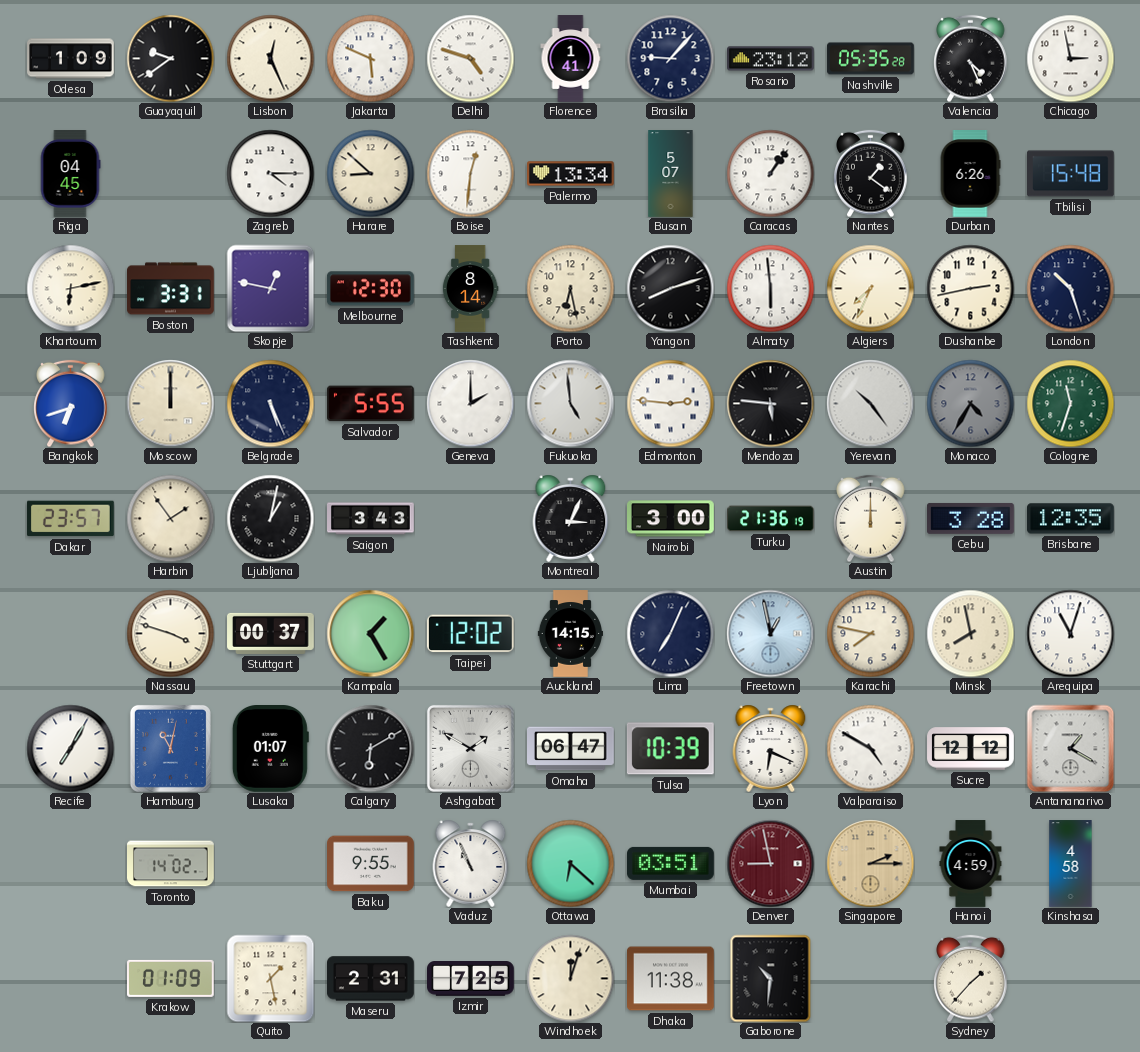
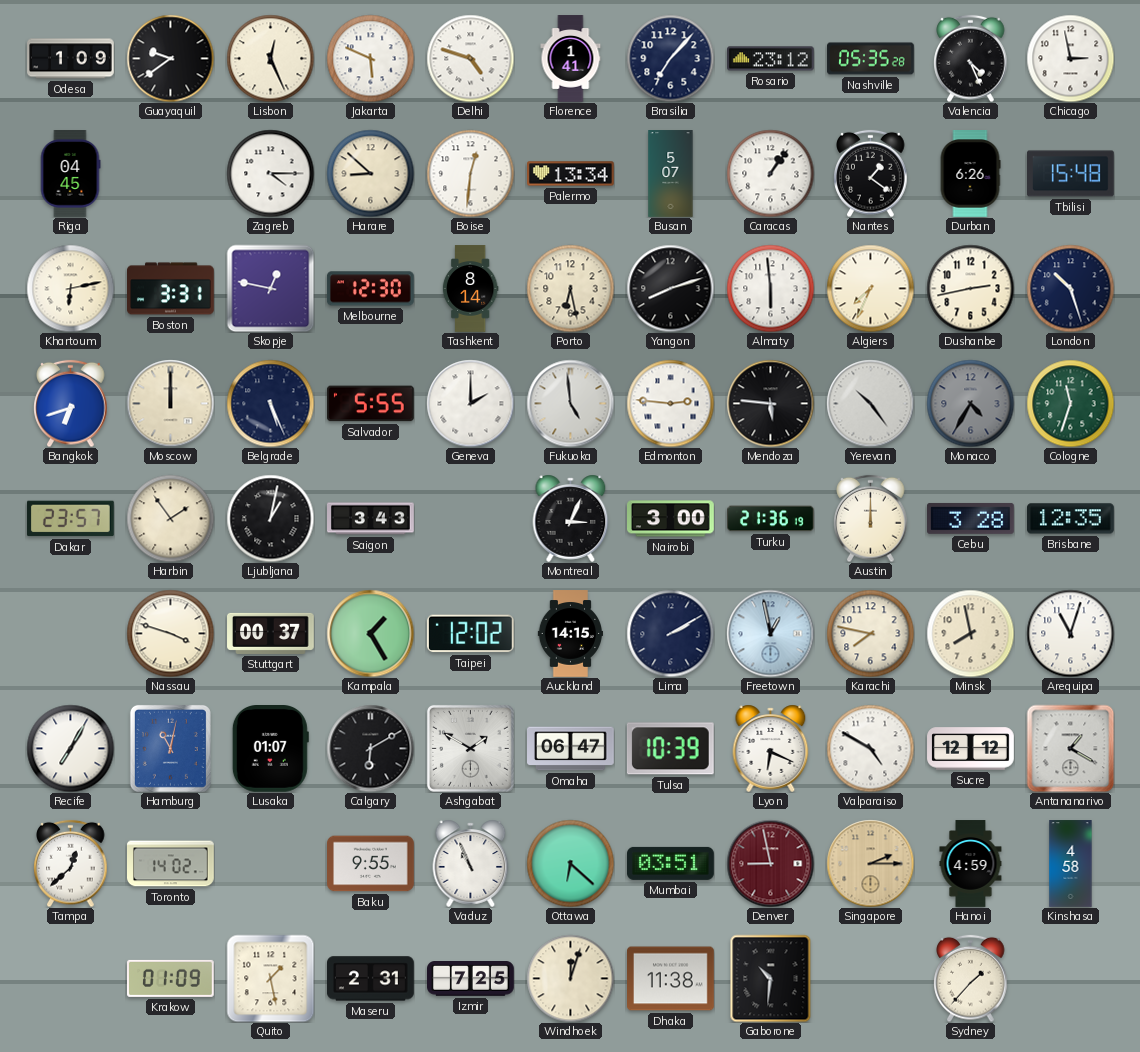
Brasilia: 9:07 -> 7:07 (670, 58)
Lima: 7:04 -> 2:10 (670, 633)
Tampa: none -> 12:38 (71, 863)
